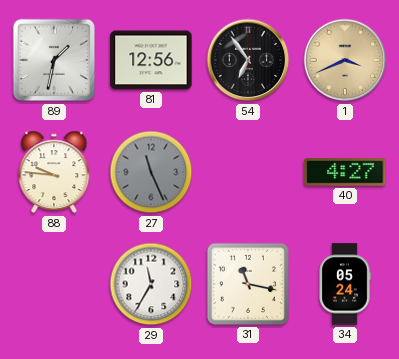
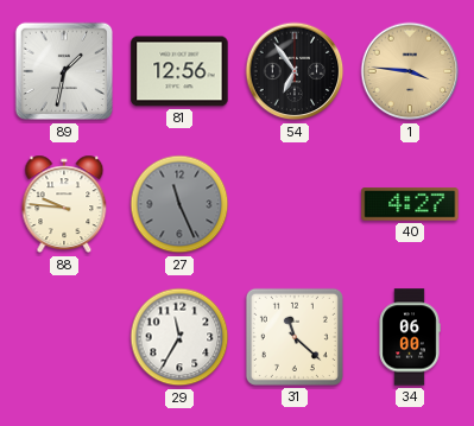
1: 3:41 -> 3:46 (410, 71)
31: 11:17 -> 11:22 (295, 337)
34: 05:24 -> 06:00 (410, 337)
